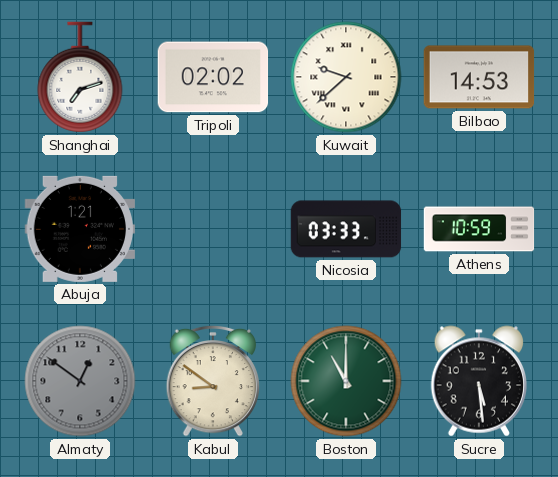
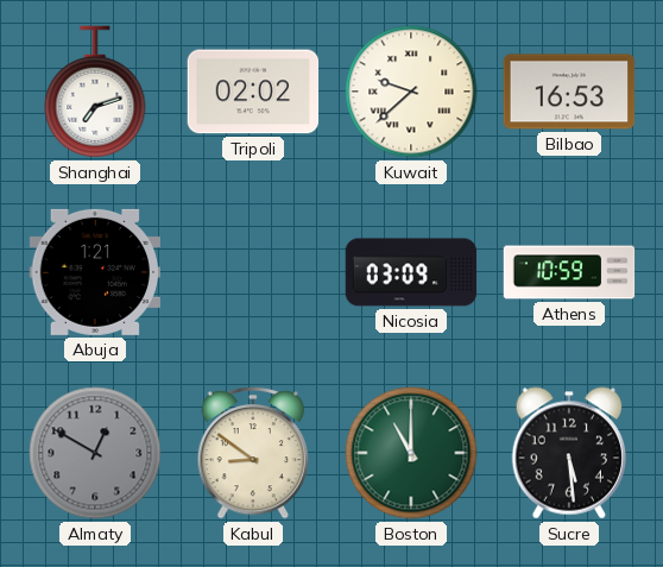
Bilbao: 14:53 -> 16:53 (569, 92)
Nicosia: 03:33 -> 03:09 (411, 272)
Almaty: 12:51 -> 12:50 (95, 453)
